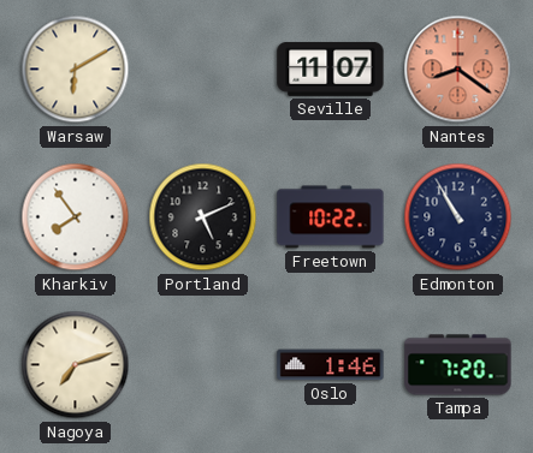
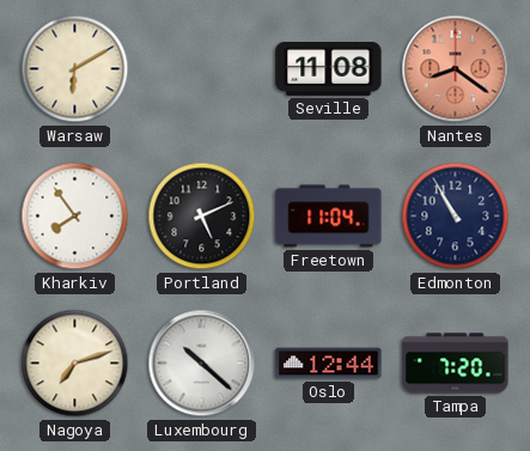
Seville: 11:07 -> 11:08 (329, 68)
Freetown: 10:22 -> 11:04 (329, 217)
Luxembourg: none -> 10:22 (202, 364)
Oslo: 1:46 -> 12:44 (329, 364)
